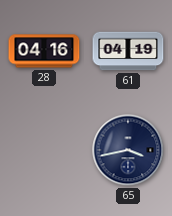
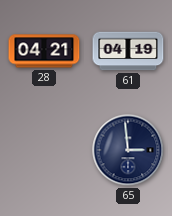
28: 04:16 -> 04:21 (44, 51)
65: 3:43 -> 2:59 (128, 150)
